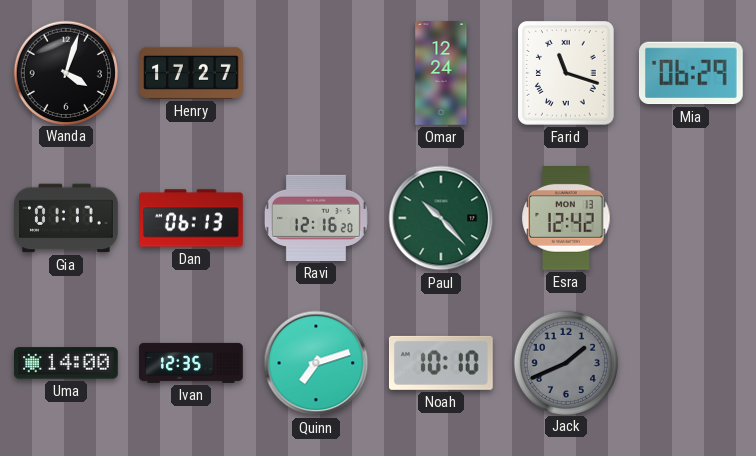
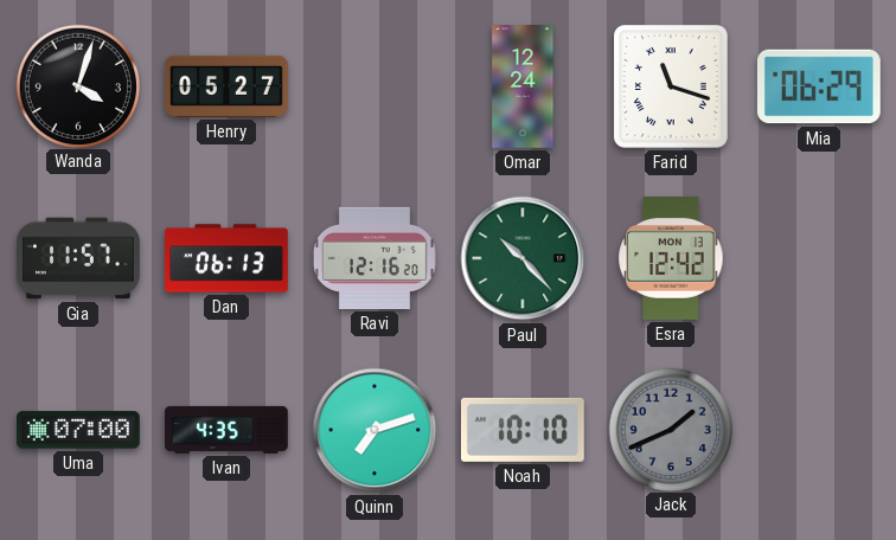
Henry: 17:27 -> 05:27 (226, 86)
Gia: 01:17 -> 11:57 (78, 258)
Uma: 14:00 -> 07:00 (79, 430)
Ivan: 12:35 -> 4:35 (226, 430)
